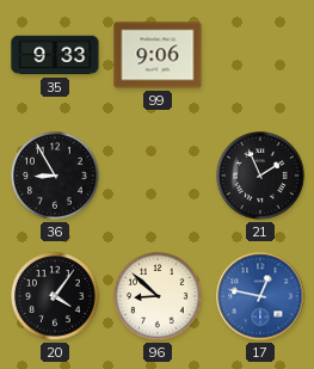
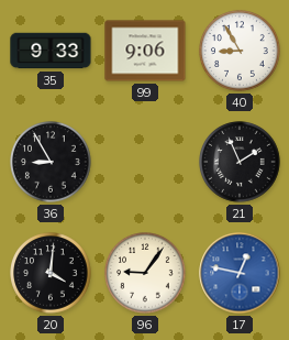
40: none -> 8:55 (240, 51)
20: 4:06 -> 4:01 (51, 273)
96: 8:52 -> 9:06 (145, 273)
